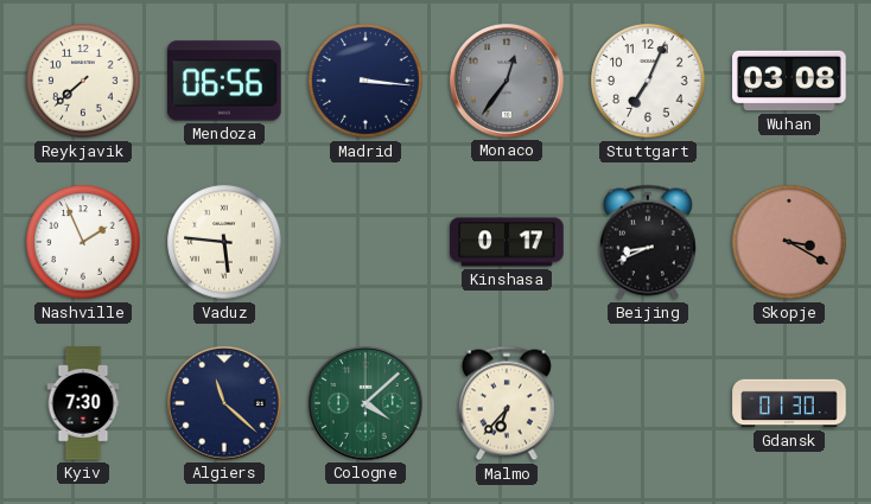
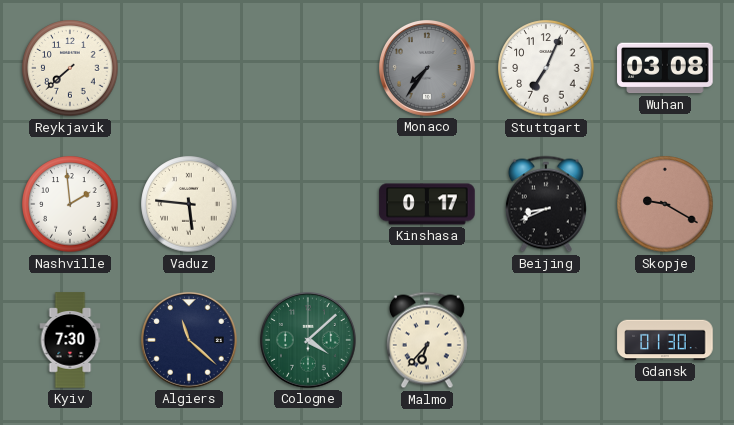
Mendoza: 06:56 -> none (224, 81)
Madrid: 3:16 -> none (365, 81)
Monaco: 12:36 -> 7:36 (428, 69)
Nashville: 1:56 -> 1:59 (70, 204)
Skopje: 3:20 -> 9:20 (665, 204)
